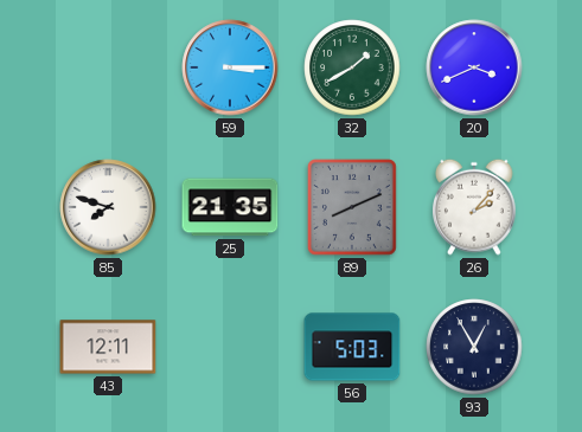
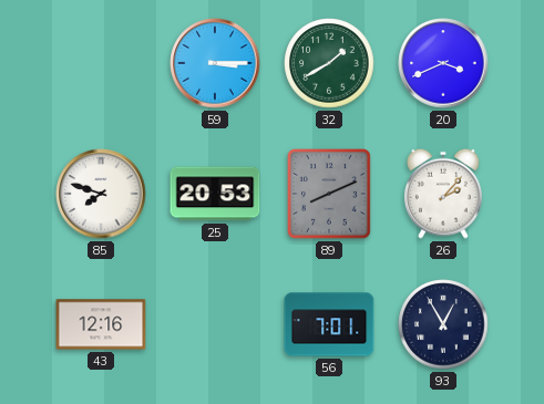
25: 21:35 -> 20:53 (215, 194)
43: 12:11 -> 12:16 (101, 324)
56: 5:03 -> 7:01 (329, 324)
